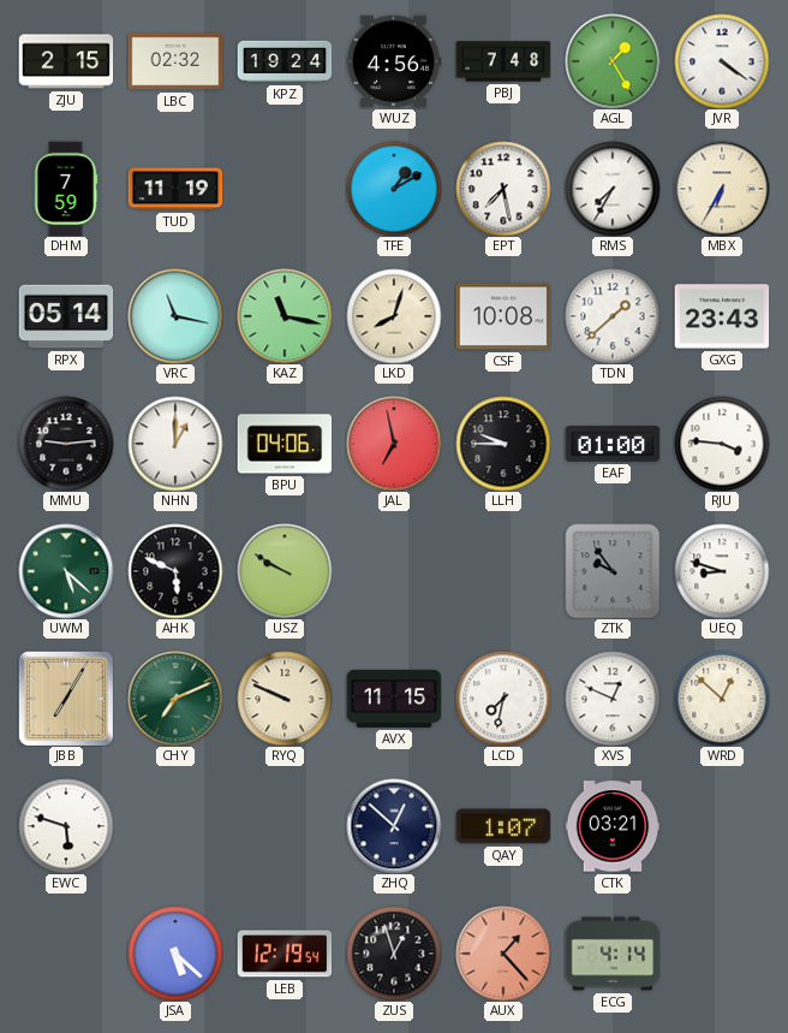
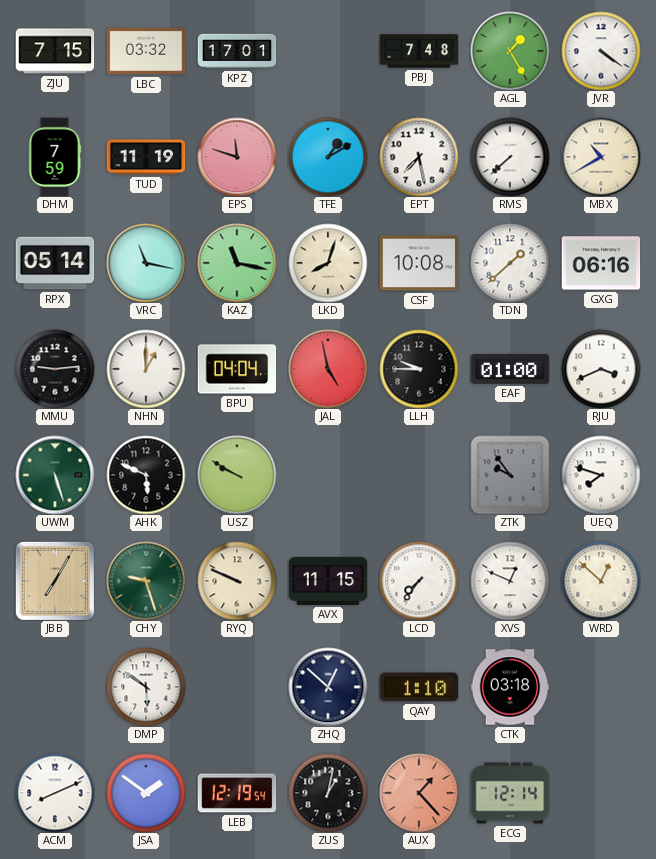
ZJU: 2:15 -> 7:15 (55, 51)
LBC: 02:32 -> 03:32 (146, 51)
KPZ: 19:24 -> 17:01 (237, 51)
WUZ: 4:56 -> none (394, 61)
EPS: none -> 11:48 (237, 157)
RMS: 7:35 -> 7:38 (510, 157)
MBX: 6:35 -> 10:40 (601, 157)
GXG: 23:43 -> 06:16 (601, 263)
BPU: 04:06 -> 04:04 (237, 369)
JAL: 6:58 -> 4:58 (328, 369)
RJU: 3:46 -> 3:41 (601, 369)
UWM: 5:22 -> 5:27 (55, 475)
UEQ: 8:48 -> 7:48 (601, 475)
CHY: 7:11 -> 9:27 (146, 581)
LCD: 7:32 -> 7:36 (419, 581)
EWC: 5:48 -> none (66, 826)
DMP: none -> 5:51 (146, 687)
QAY: 1:07 -> 1:10 (419, 687)
CTK: 03:21 -> 03:18 (510, 687)
ACM: none -> 8:11 (55, 793)
JSA: 5:22 -> 1:51 (146, 793)
ZUS: 12:57 -> 1:02 (328, 793)
ECG: 4:14 -> 12:14 (510, 793)
